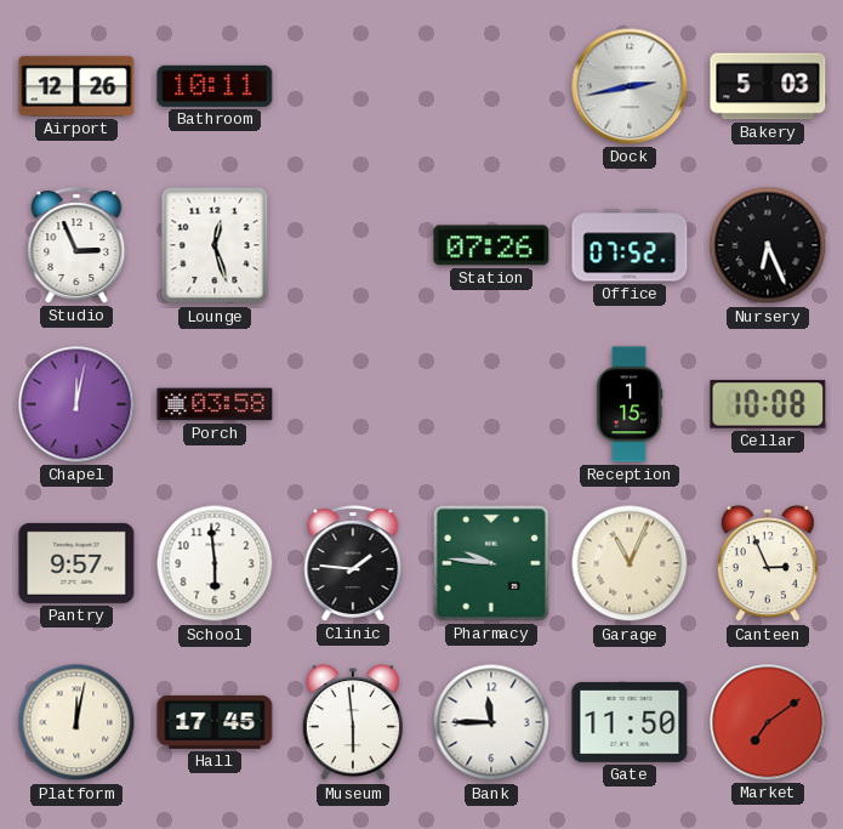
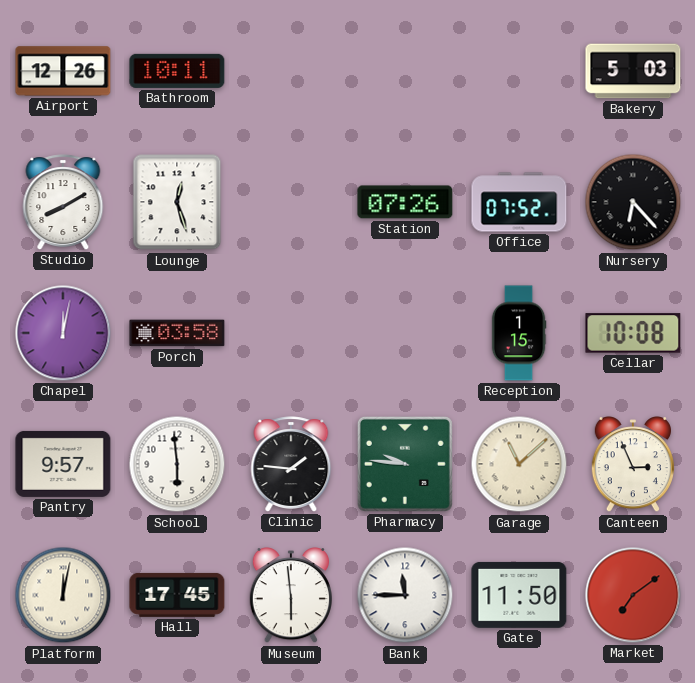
Dock: 2:43 -> none (630, 86)
Studio: 2:56 -> 8:10 (63, 202)
Nursery: 6:26 -> 6:23 (633, 202)
Garage: 11:04 -> 11:08 (519, 464)
